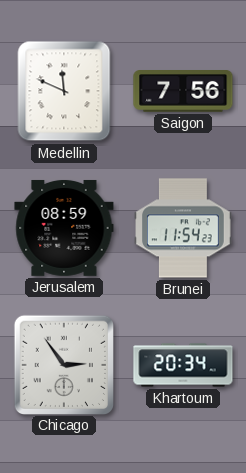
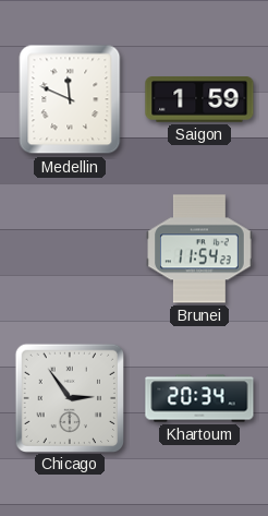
Saigon: 7:56 -> 1:59 (199, 100)
Jerusalem: 08:59 -> none (64, 228)
